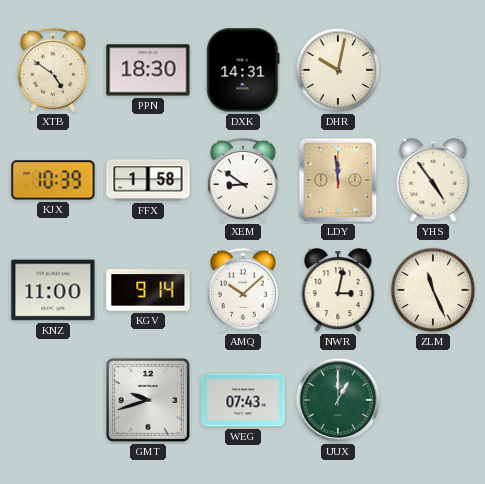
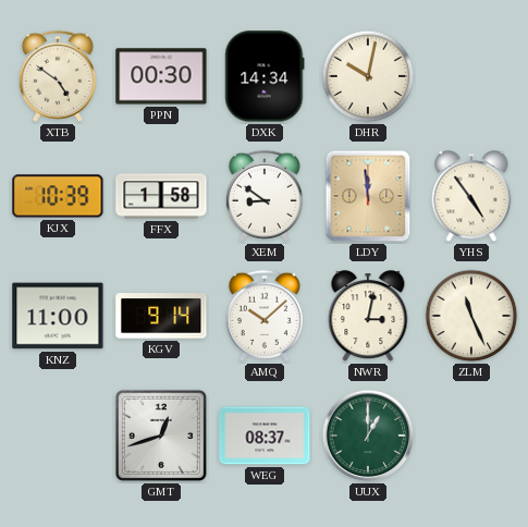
PPN: 18:30 -> 00:30 (161, 76)
DXK: 14:31 -> 14:34 (265, 76)
GMT: 9:42 -> 12:42 (161, 436)
WEG: 07:43 -> 08:37 (265, 436)
